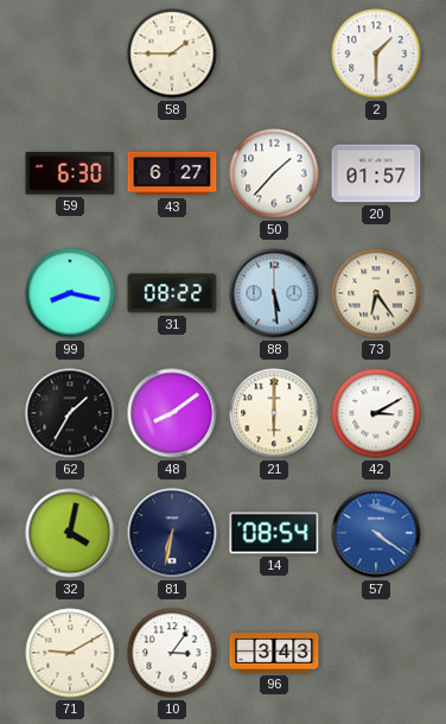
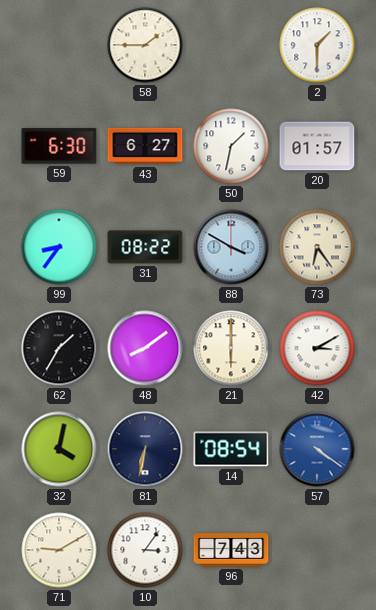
50: 1:37 -> 1:32 (231, 146)
99: 8:17 -> 8:36 (59, 247)
88: 5:29 -> 3:50 (231, 247)
96: 3:43 -> 7:43 (231, 551)
